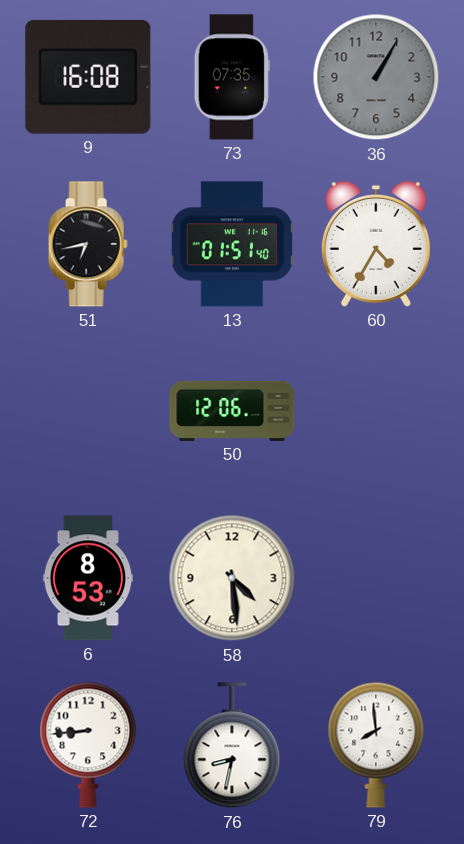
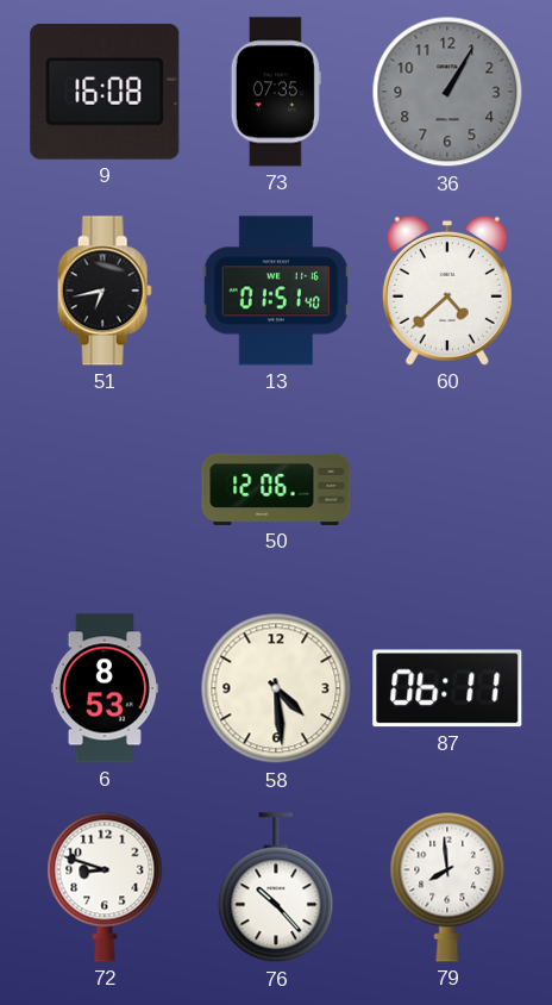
60: 4:35 -> 4:38 (447, 291)
87: none -> 06:11 (447, 688)
72: 8:44 -> 8:48 (105, 887)
76: 8:32 -> 10:23 (276, 888)
